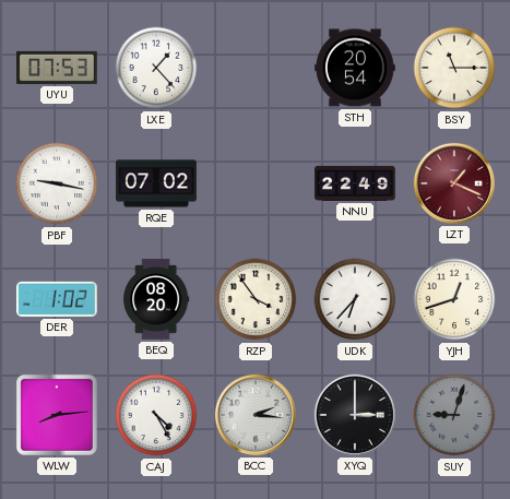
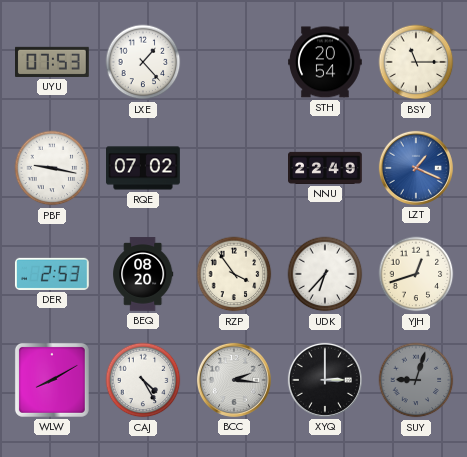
LZT dial: burgundy -> blue (416, 168)
DER: 1:02 -> 2:53 (52, 274)
WLW: 8:14 -> 8:10 (52, 380)
